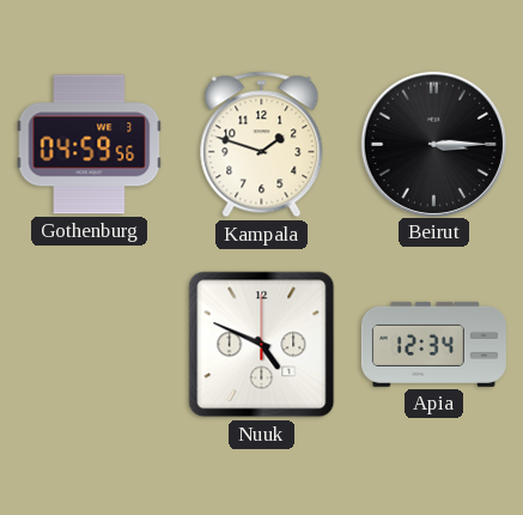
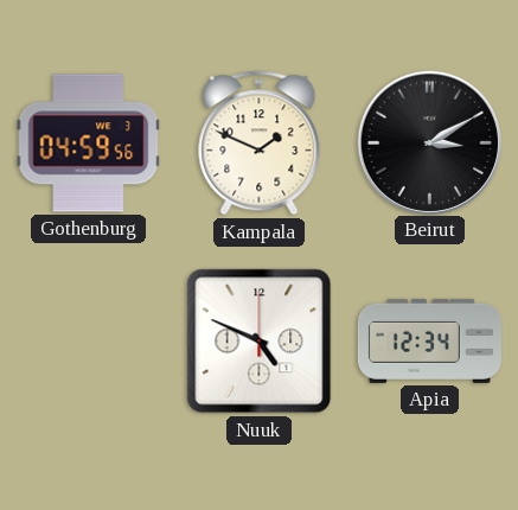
Kampala: 1:48 -> 1:49 (260, 144)
Beirut: 3:15 -> 3:10 (429, 142)
